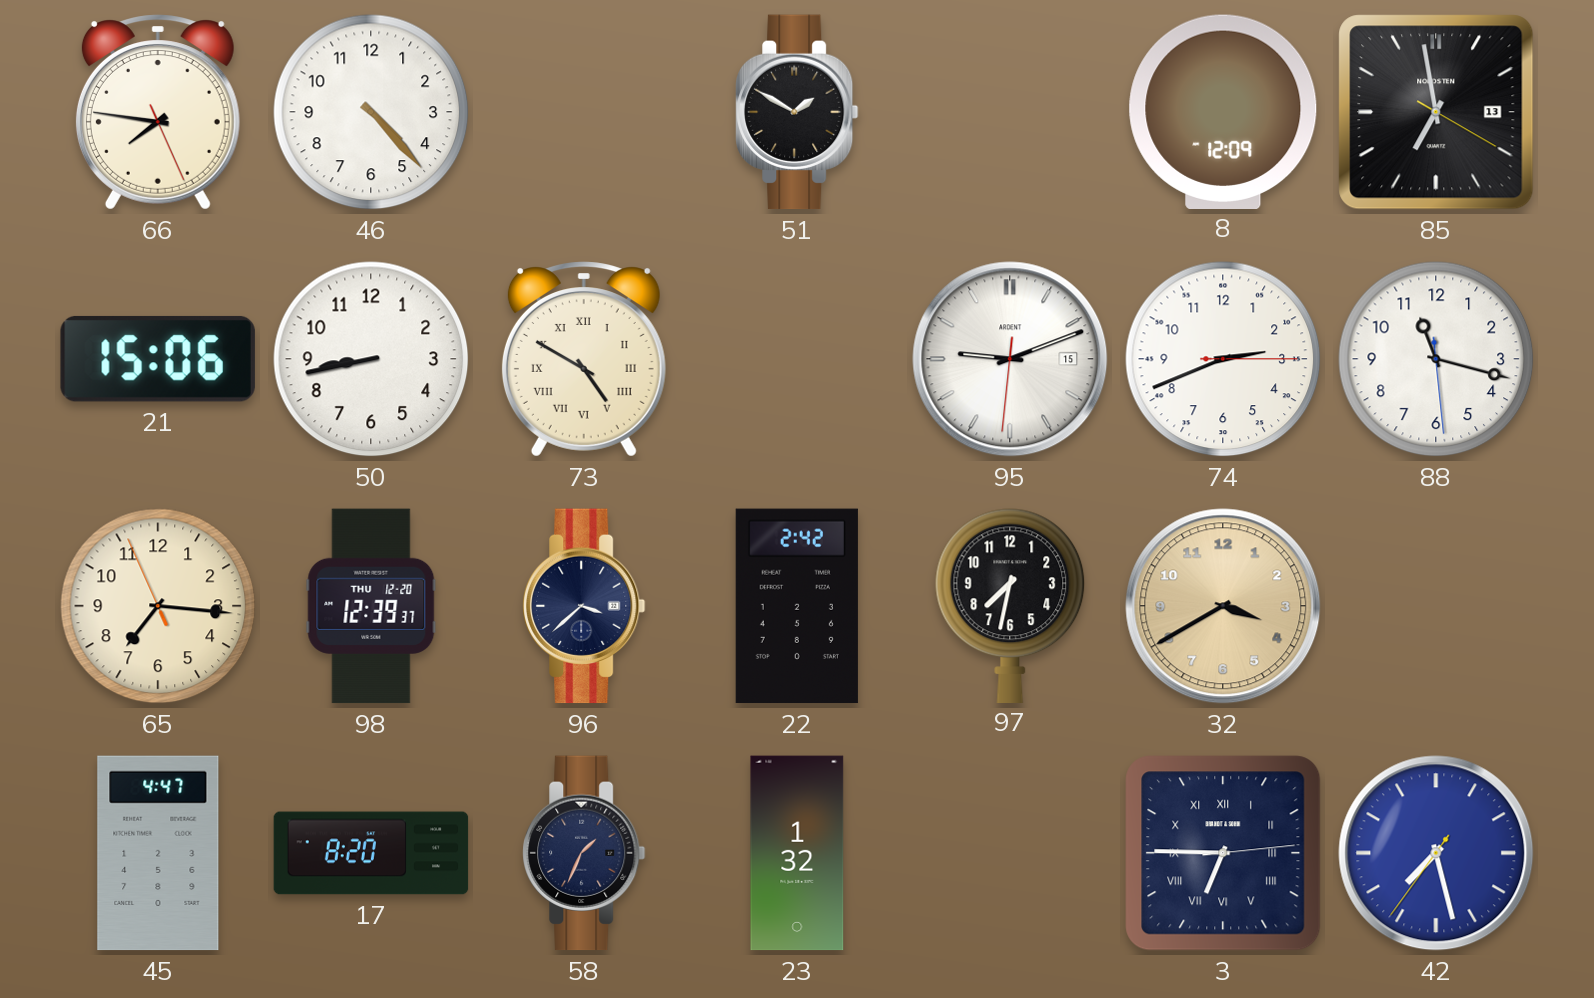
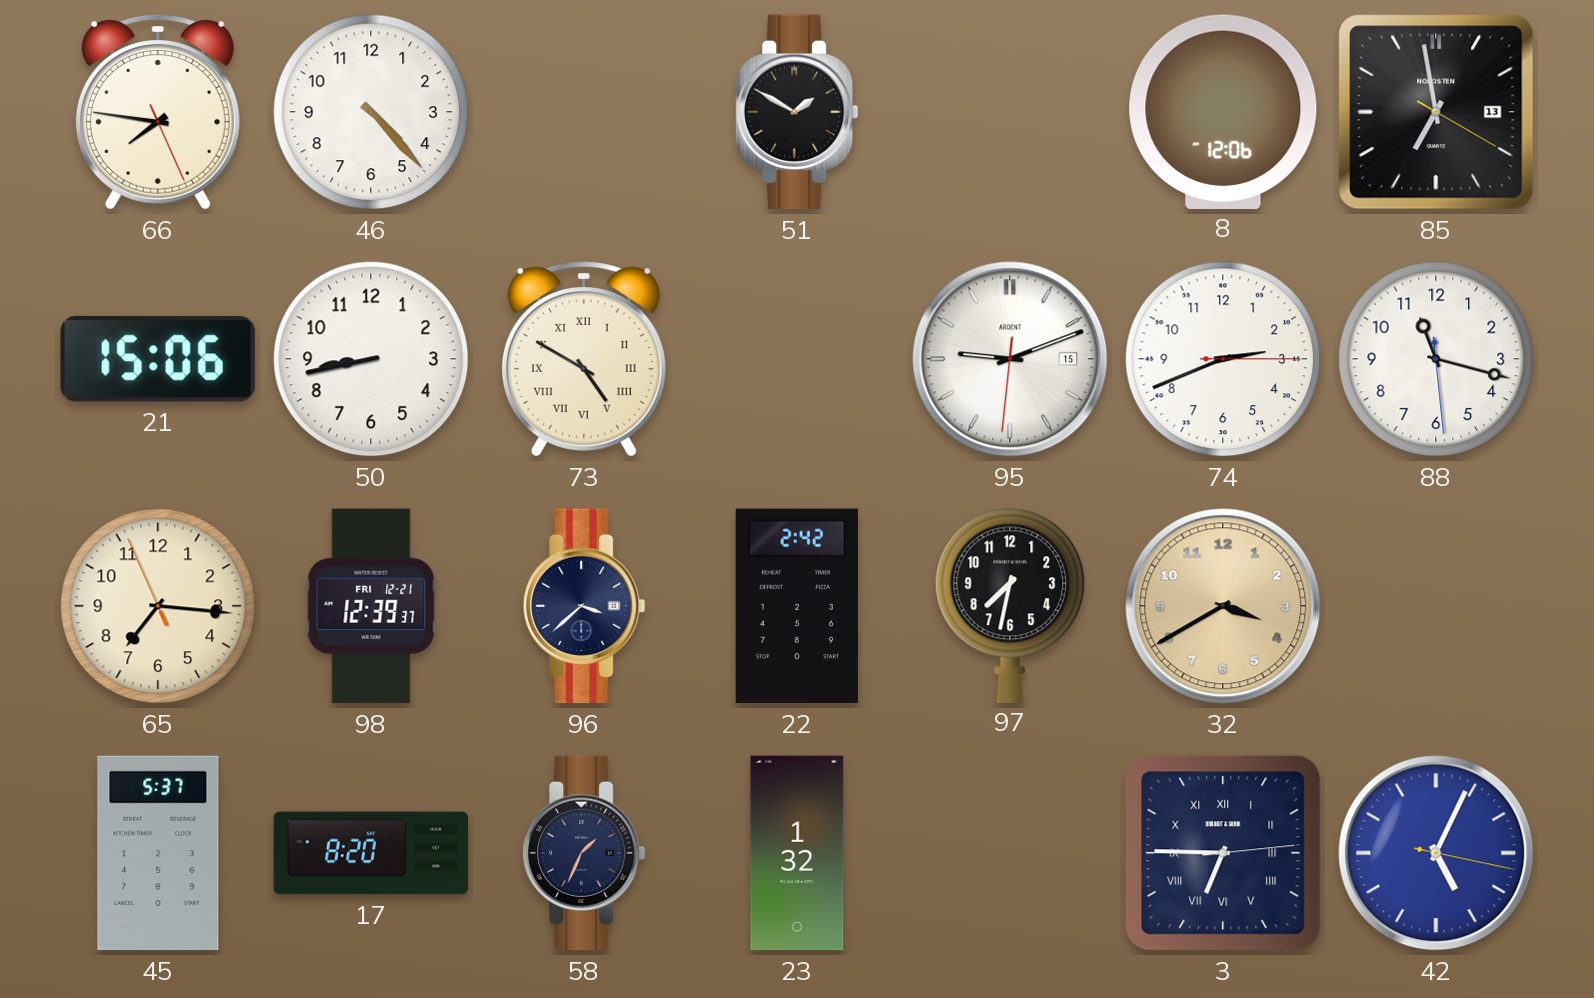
8: 12:09 -> 12:06 (1223, 111)
98 date: THU 12-20 -> FRI 12-21 (371, 606)
45: 4:47 -> 5:37 (158, 853)
42: 7:27 -> 5:04 (1436, 853)
